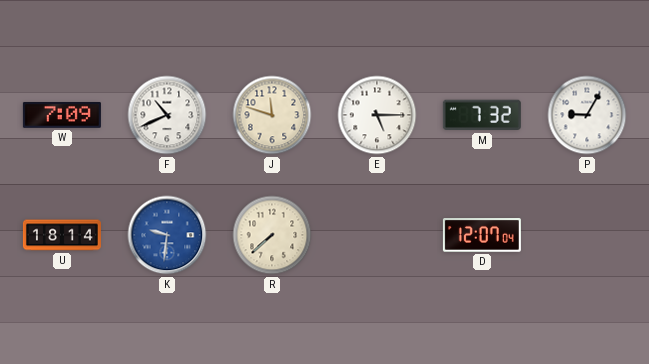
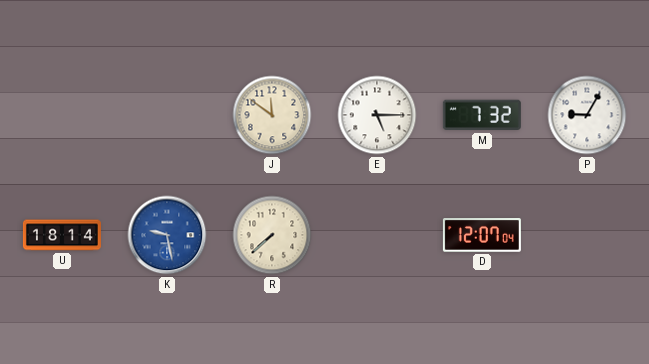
W: 7:09 -> none (62, 115)
F: 10:41 -> none (167, 115)
J: 11:48 -> 11:51 (272, 115)
K: 9:31 -> 9:28 (167, 235)
